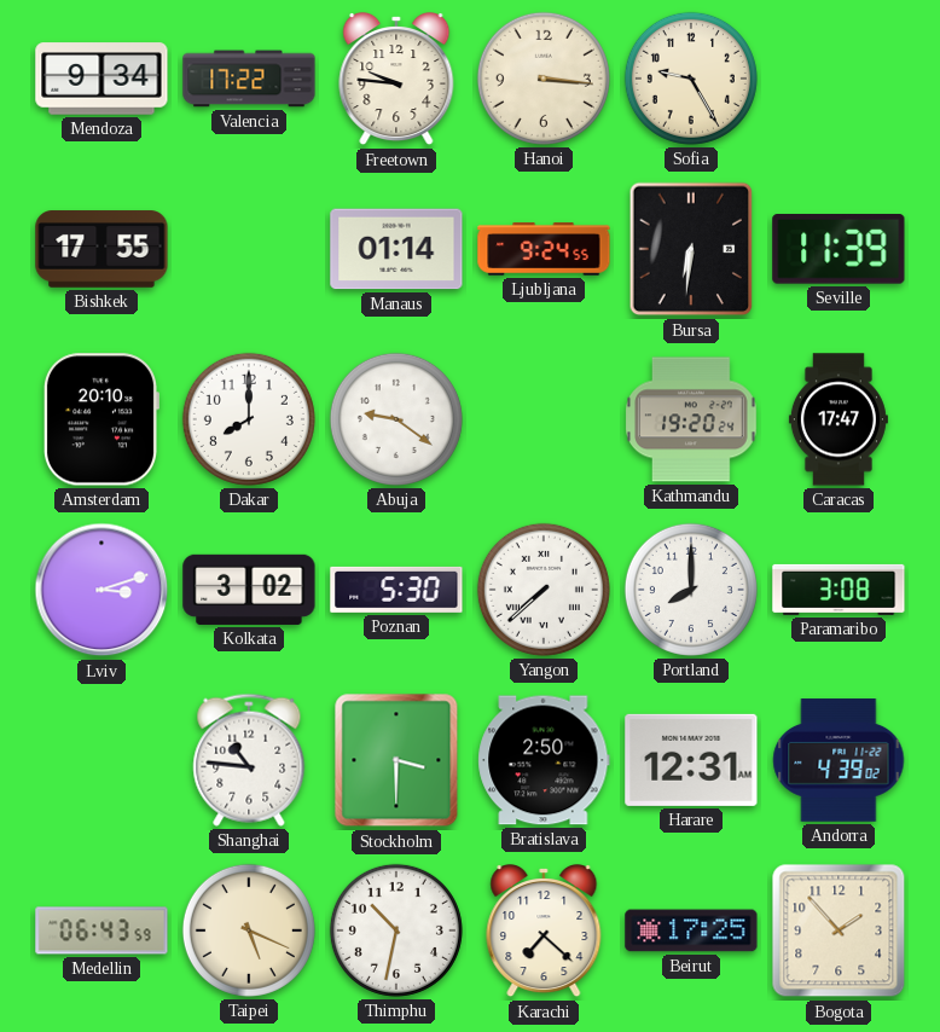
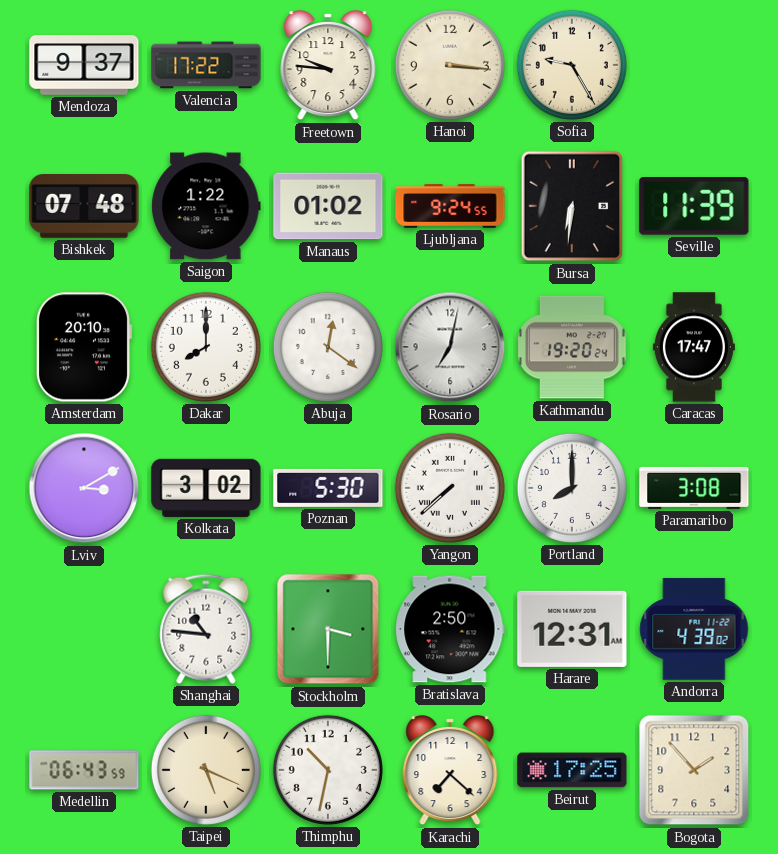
Mendoza: 9:34 -> 9:37 (84, 65)
Bishkek: 17:55 -> 07:48 (84, 206)
Saigon: none -> 1:22 (206, 206)
Manaus: 01:14 -> 01:02 (328, 206)
Abuja: 9:21 -> 12:21 (328, 347)
Rosario: none -> 7:02 (450, 347)
Lviv: 3:12 -> 3:10 (84, 488)
